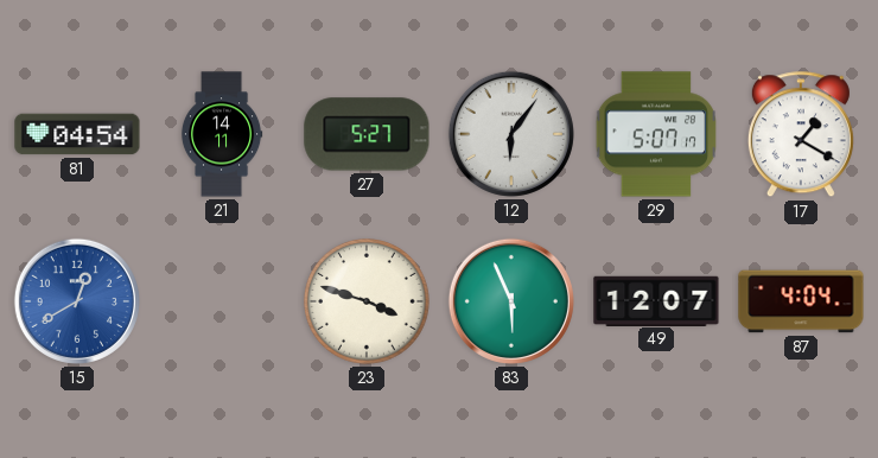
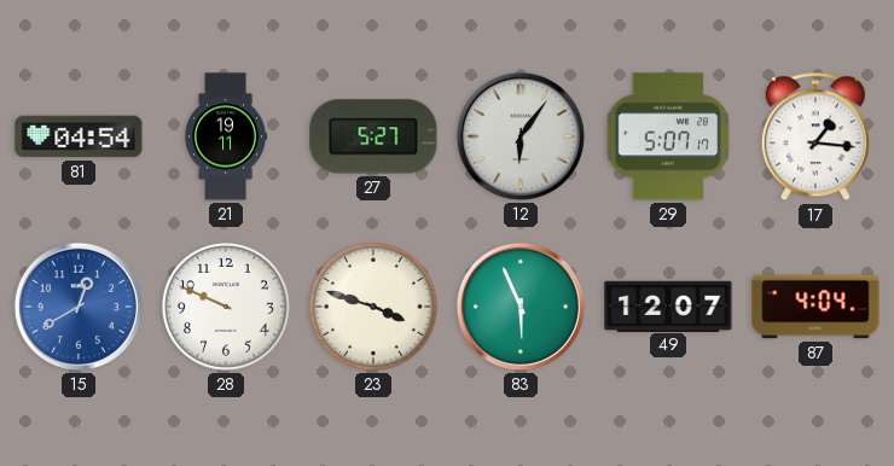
21: 14:11 -> 19:11 (226, 136)
17: 1:20 -> 1:16 (815, 138)
28: none -> 9:49 (227, 308)
